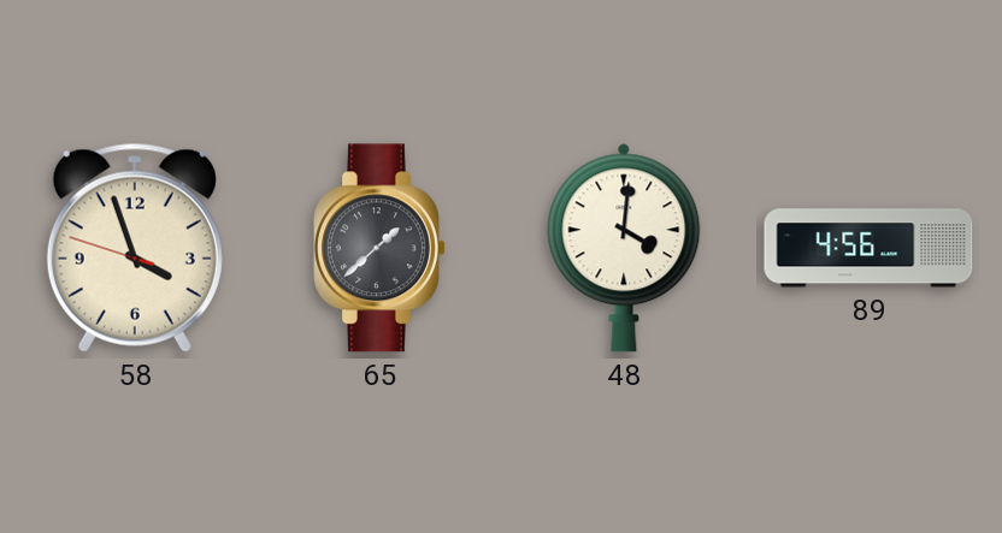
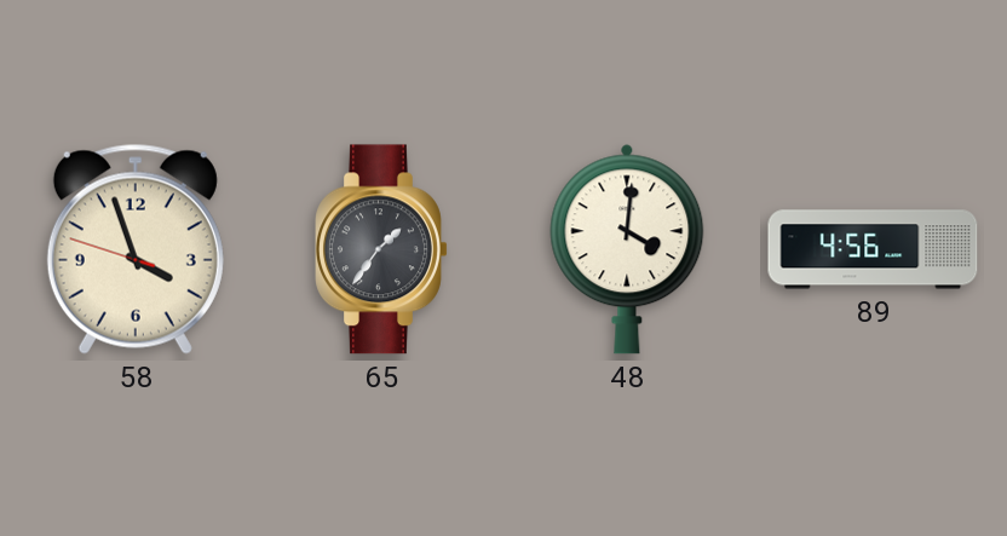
65: 1:38 -> 1:36 (381, 249)
